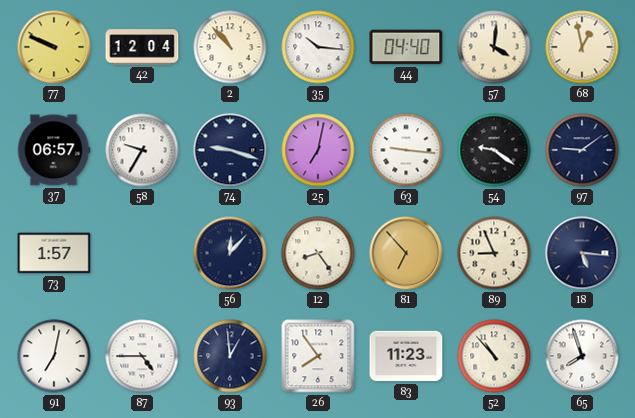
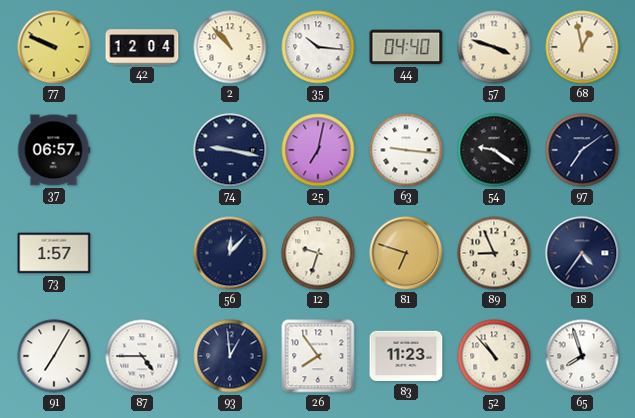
57: 4:01 -> 3:48 (494, 47)
58: 9:35 -> none (142, 150)
74: 9:18 -> 9:17 (230, 150)
97: 9:09 -> 7:09 (582, 150)
12: 8:24 -> 9:33 (318, 253)
81: 6:53 -> 6:48 (406, 253)
18: 5:16 -> 4:36 (582, 253)
91: 7:02 -> 7:05 (54, 356)
